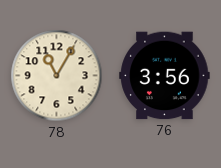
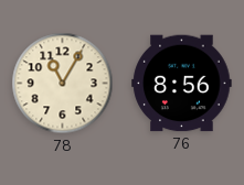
76: 3:56 -> 8:56 (182, 84)
